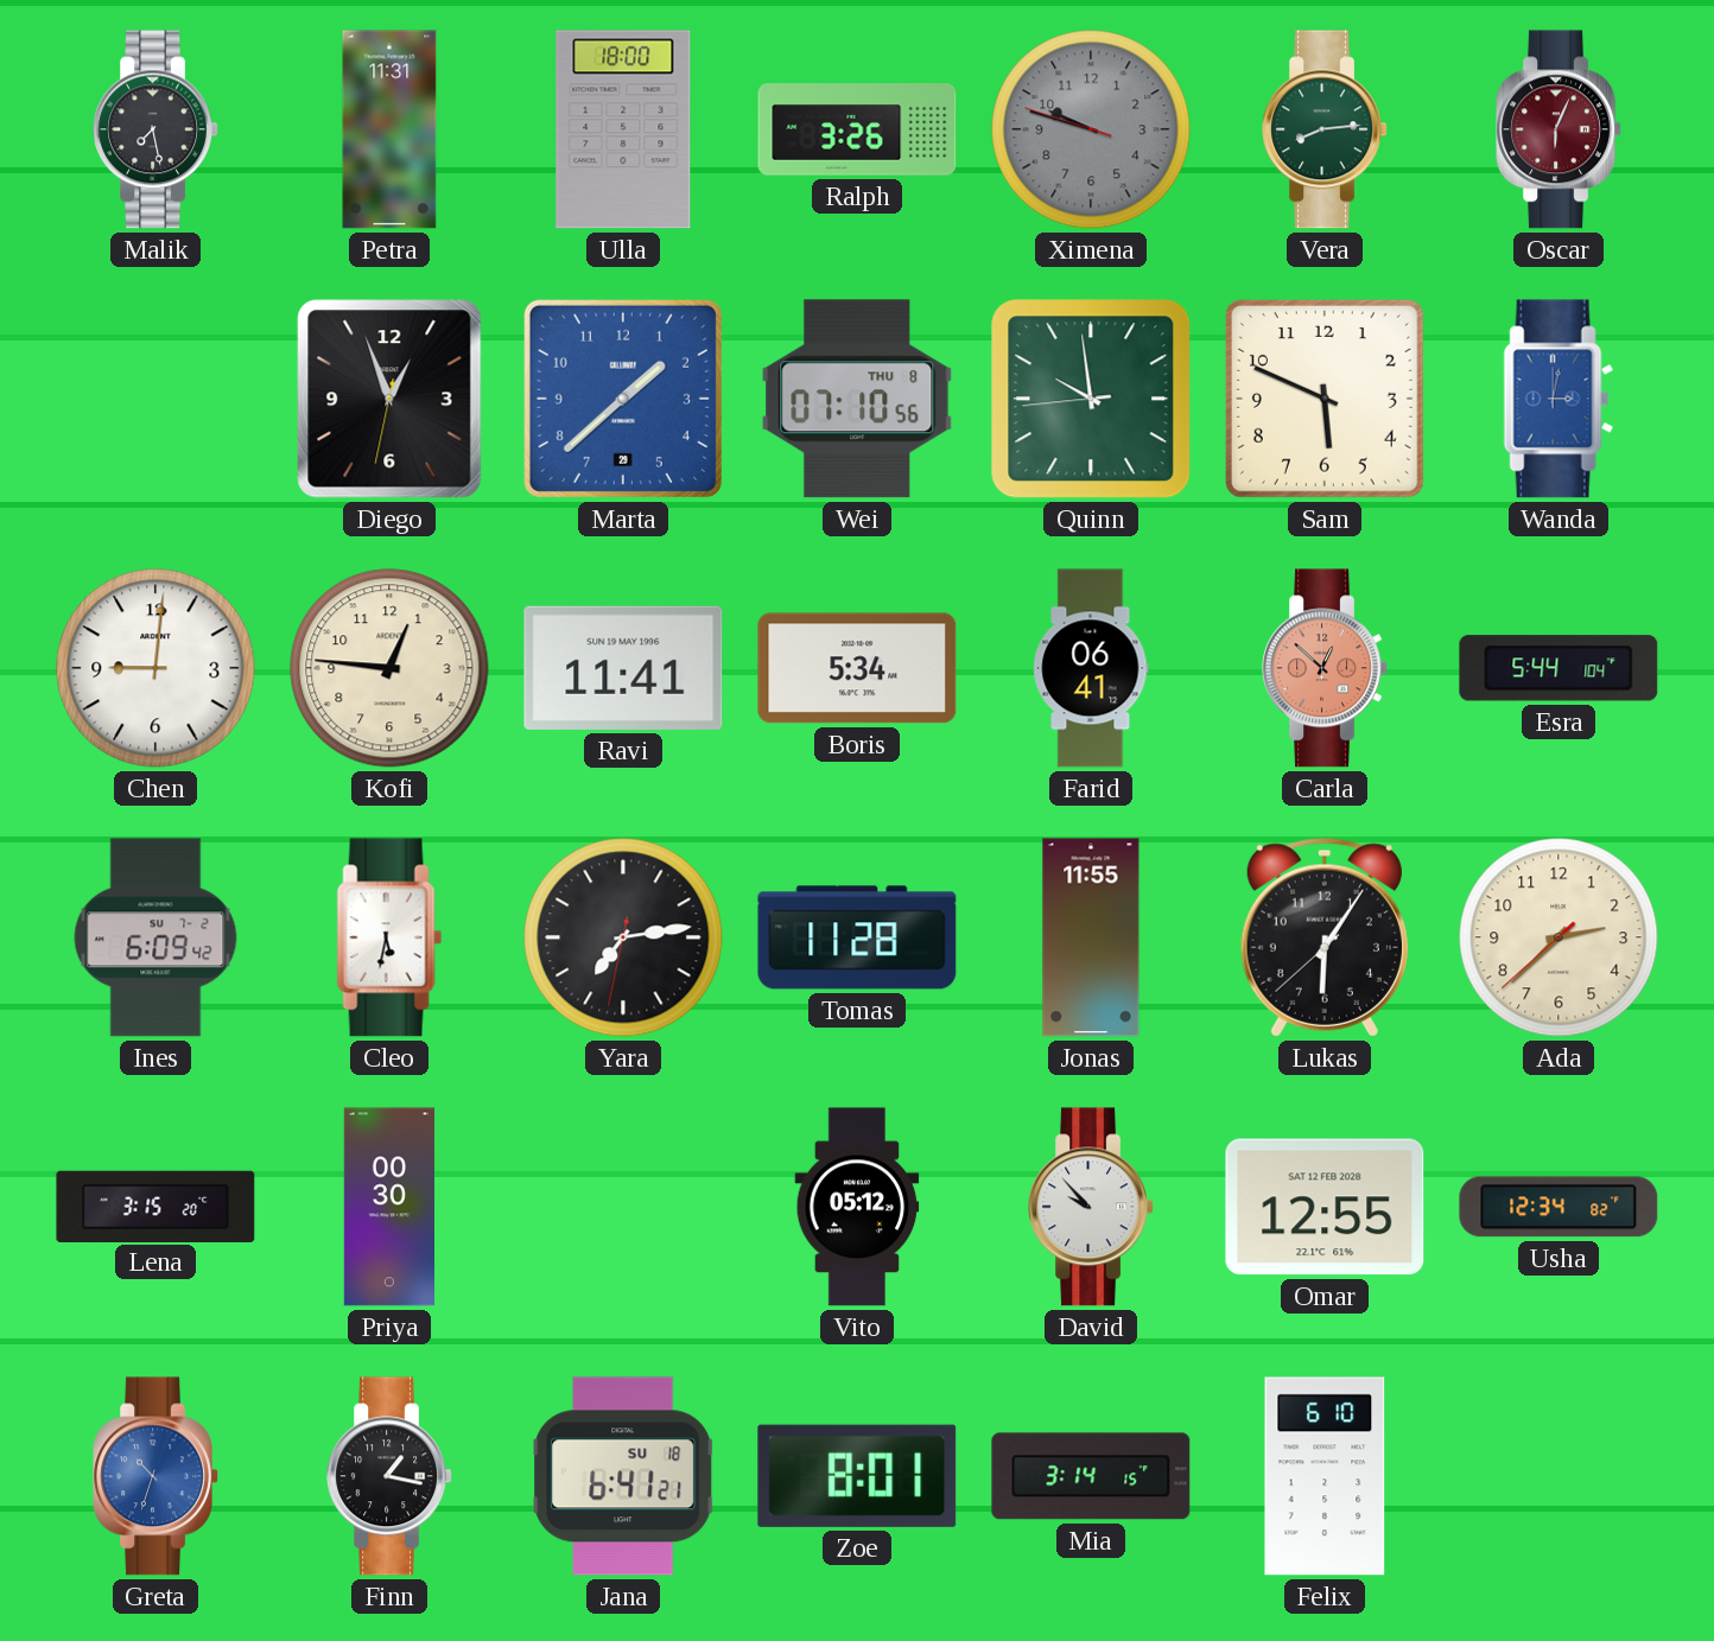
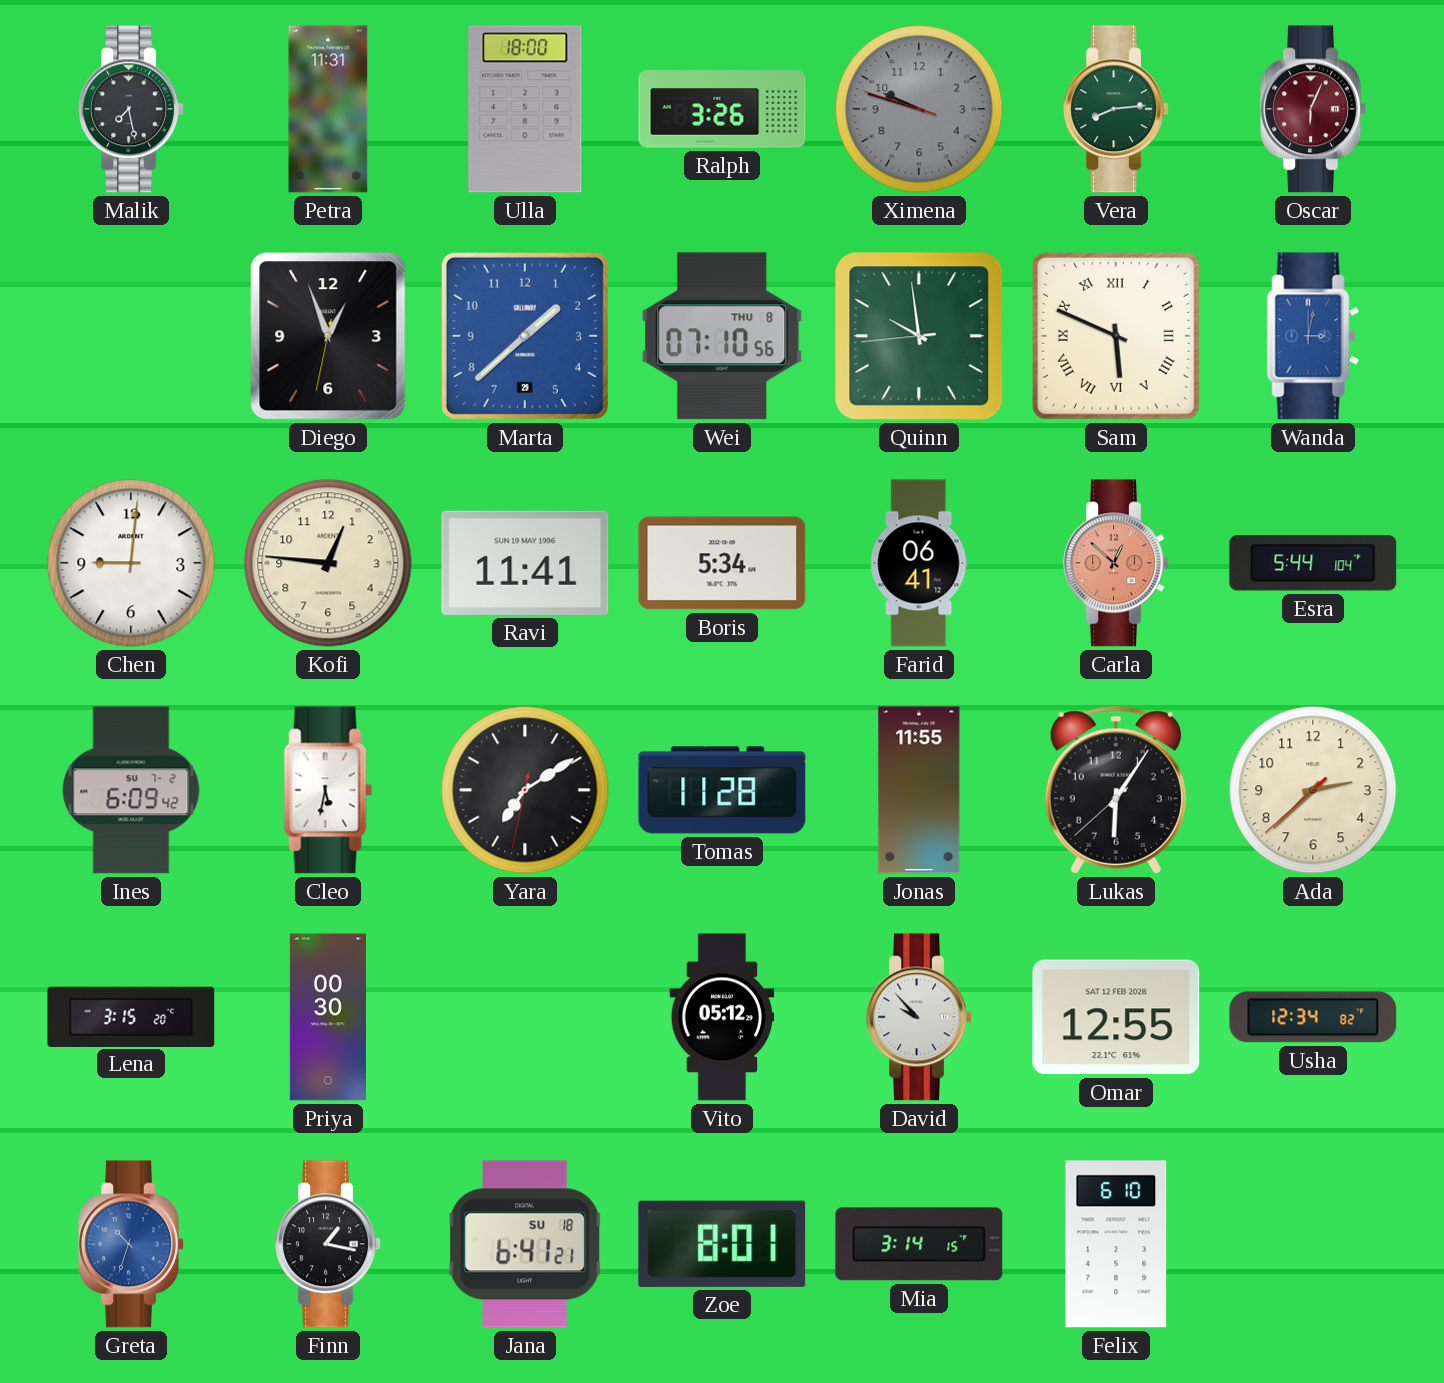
Sam numerals: Arabic -> Roman (1116, 336)
Yara: 7:13 -> 7:09 (525, 790)
